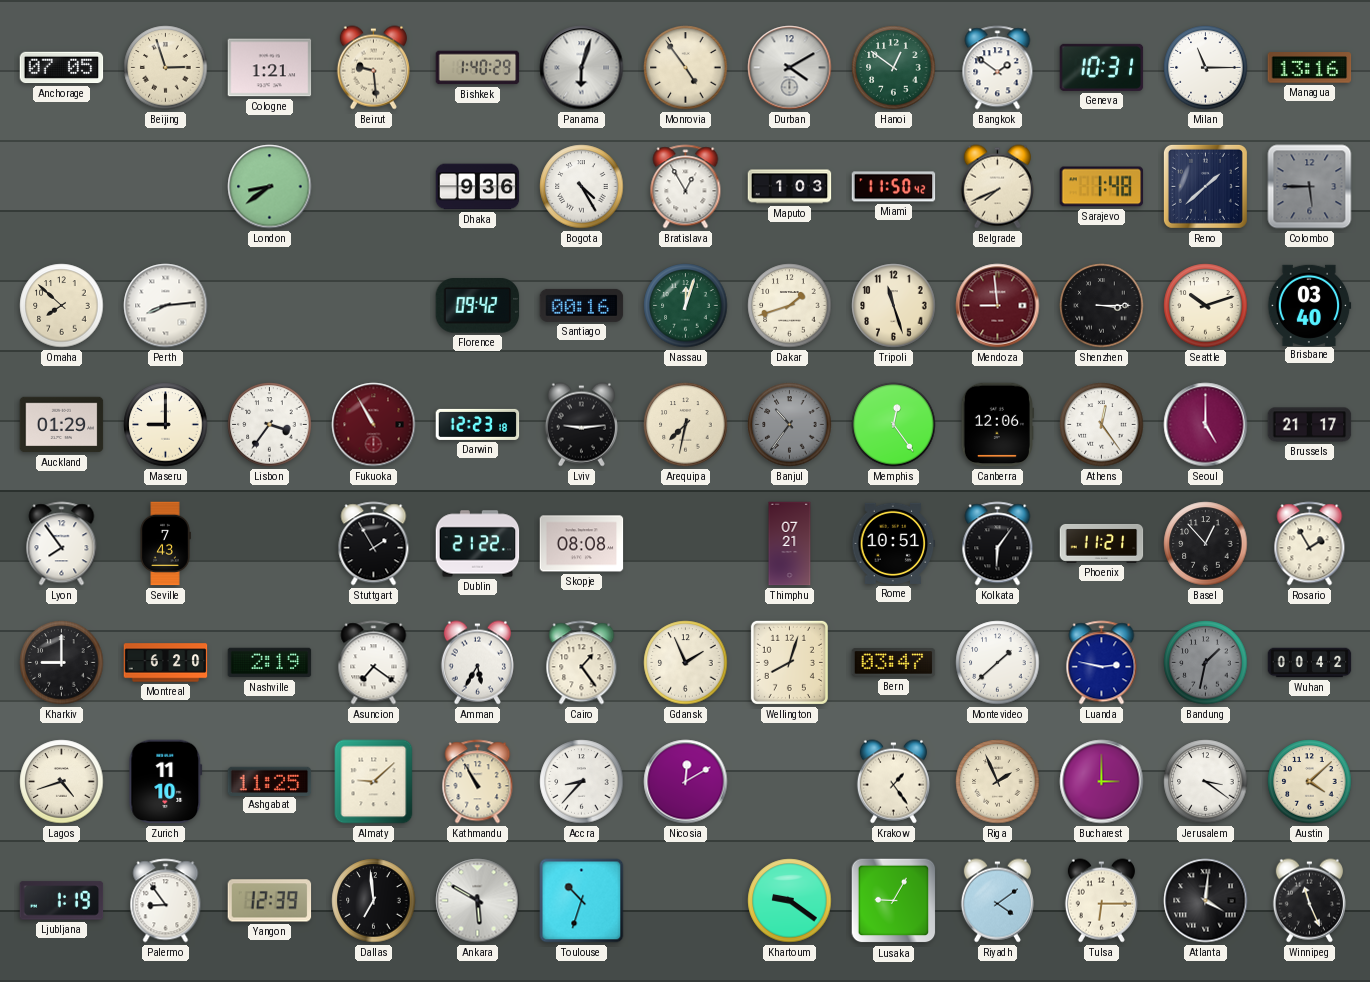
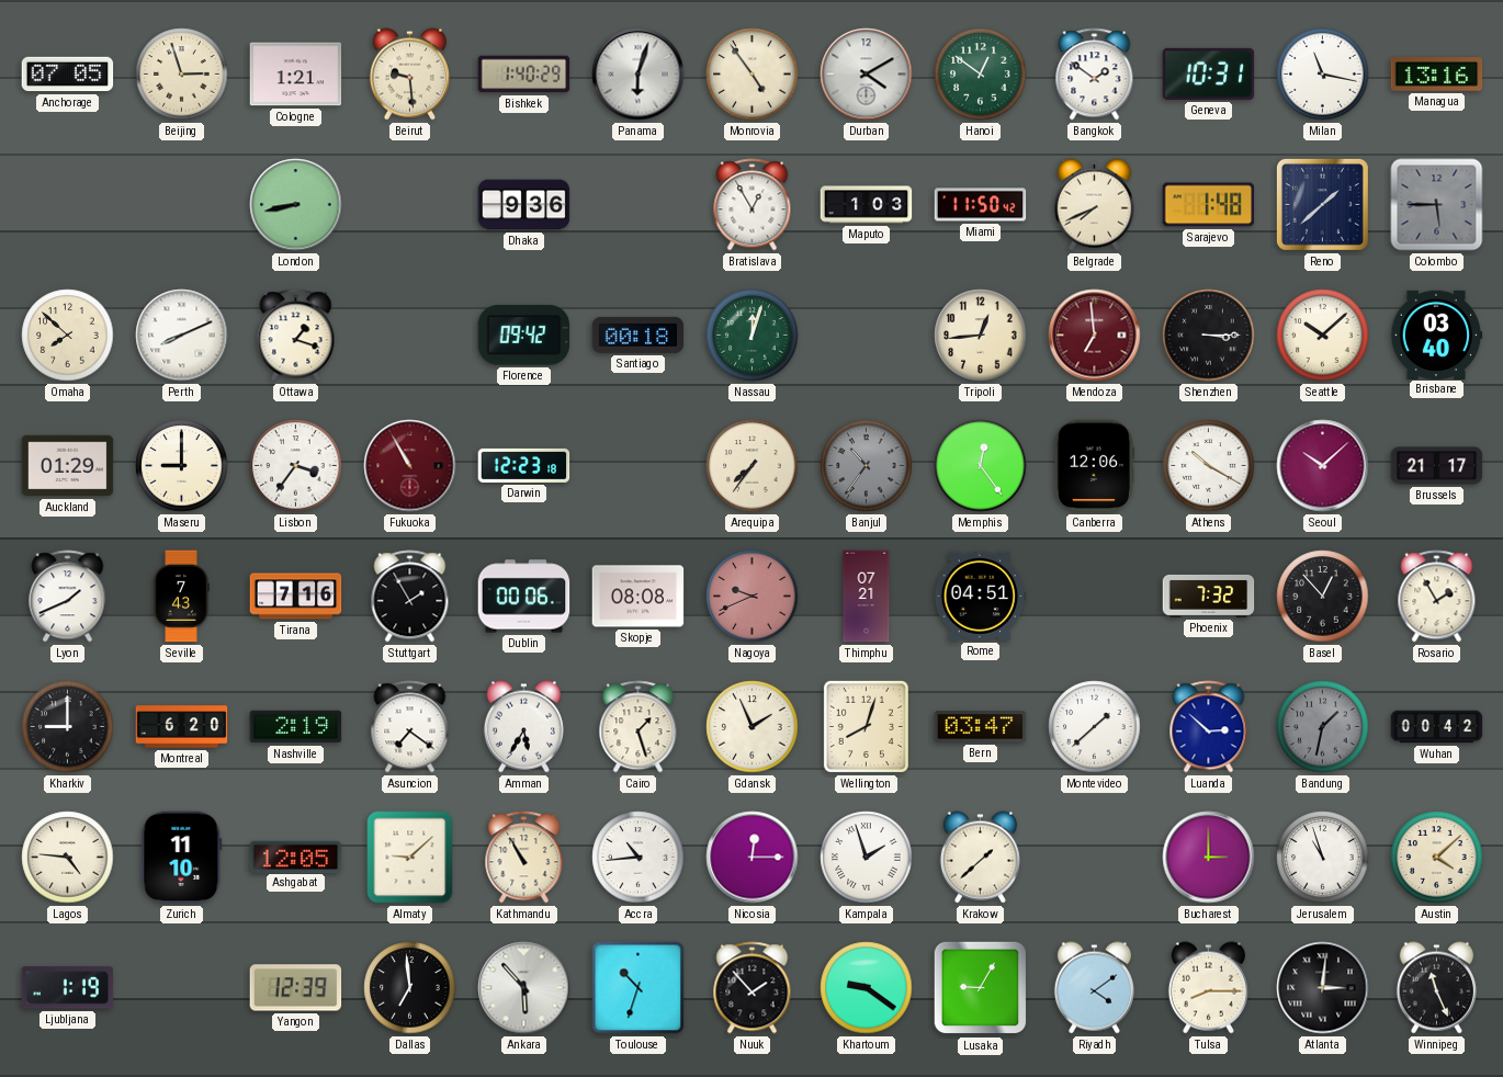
Milan: 11:15 -> 11:17 (1323, 75)
London: 8:39 -> 8:43 (296, 205)
Bogota: 4:25 -> none (582, 187)
Perth: 8:14 -> 8:11 (182, 336)
Ottawa: none -> 1:18 (296, 336)
Santiago: 00:16 -> 00:18 (639, 335)
Dakar: 1:42 -> none (790, 306)
Tripoli: 11:27 -> 12:44 (981, 336)
Mendoza: 8:59 -> 6:59 (1095, 336)
Seattle: 10:12 -> 10:08 (1323, 336)
Lviv: 9:14 -> none (581, 425)
Arequipa: 7:32 -> 7:36 (753, 466)
Athens: 12:24 -> 10:20 (1209, 466)
Seoul: 5:00 -> 10:08 (1323, 466)
Lyon: 7:54 -> 1:41 (68, 597)
Tirana: none -> 7:16 (296, 597)
Dublin: 21:22 -> 00:06 (524, 597)
Nagoya: none -> 9:41 (753, 597)
Rome: 10:51 -> 04:51 (981, 596)
Kolkata: 6:06 -> none (998, 544)
Phoenix: 11:21 -> 7:32 (1209, 596)
Cairo: 1:24 -> 1:27 (639, 727)
Luanda: 2:47 -> 2:52 (1209, 727)
Lagos: 4:42 -> 4:46 (68, 858)
Ashgabat: 11:25 -> 12:05 (296, 857)
Accra: 8:37 -> 10:44 (639, 858)
Nicosia: 12:10 -> 12:15 (753, 858)
Kampala: none -> 1:57 (867, 858)
Krakow: 1:24 -> 1:38 (980, 858)
Riga: 1:56 -> none (998, 782)
Jerusalem: 3:21 -> 10:57 (1323, 858)
Palermo: 8:54 -> none (166, 901)
Ankara: 5:50 -> 5:53 (524, 988)
Nuuk: none -> 1:53 (753, 988)
Tulsa: 6:15 -> 8:15 (1208, 988)
Atlanta: 4:01 -> 3:01 (1323, 988)
